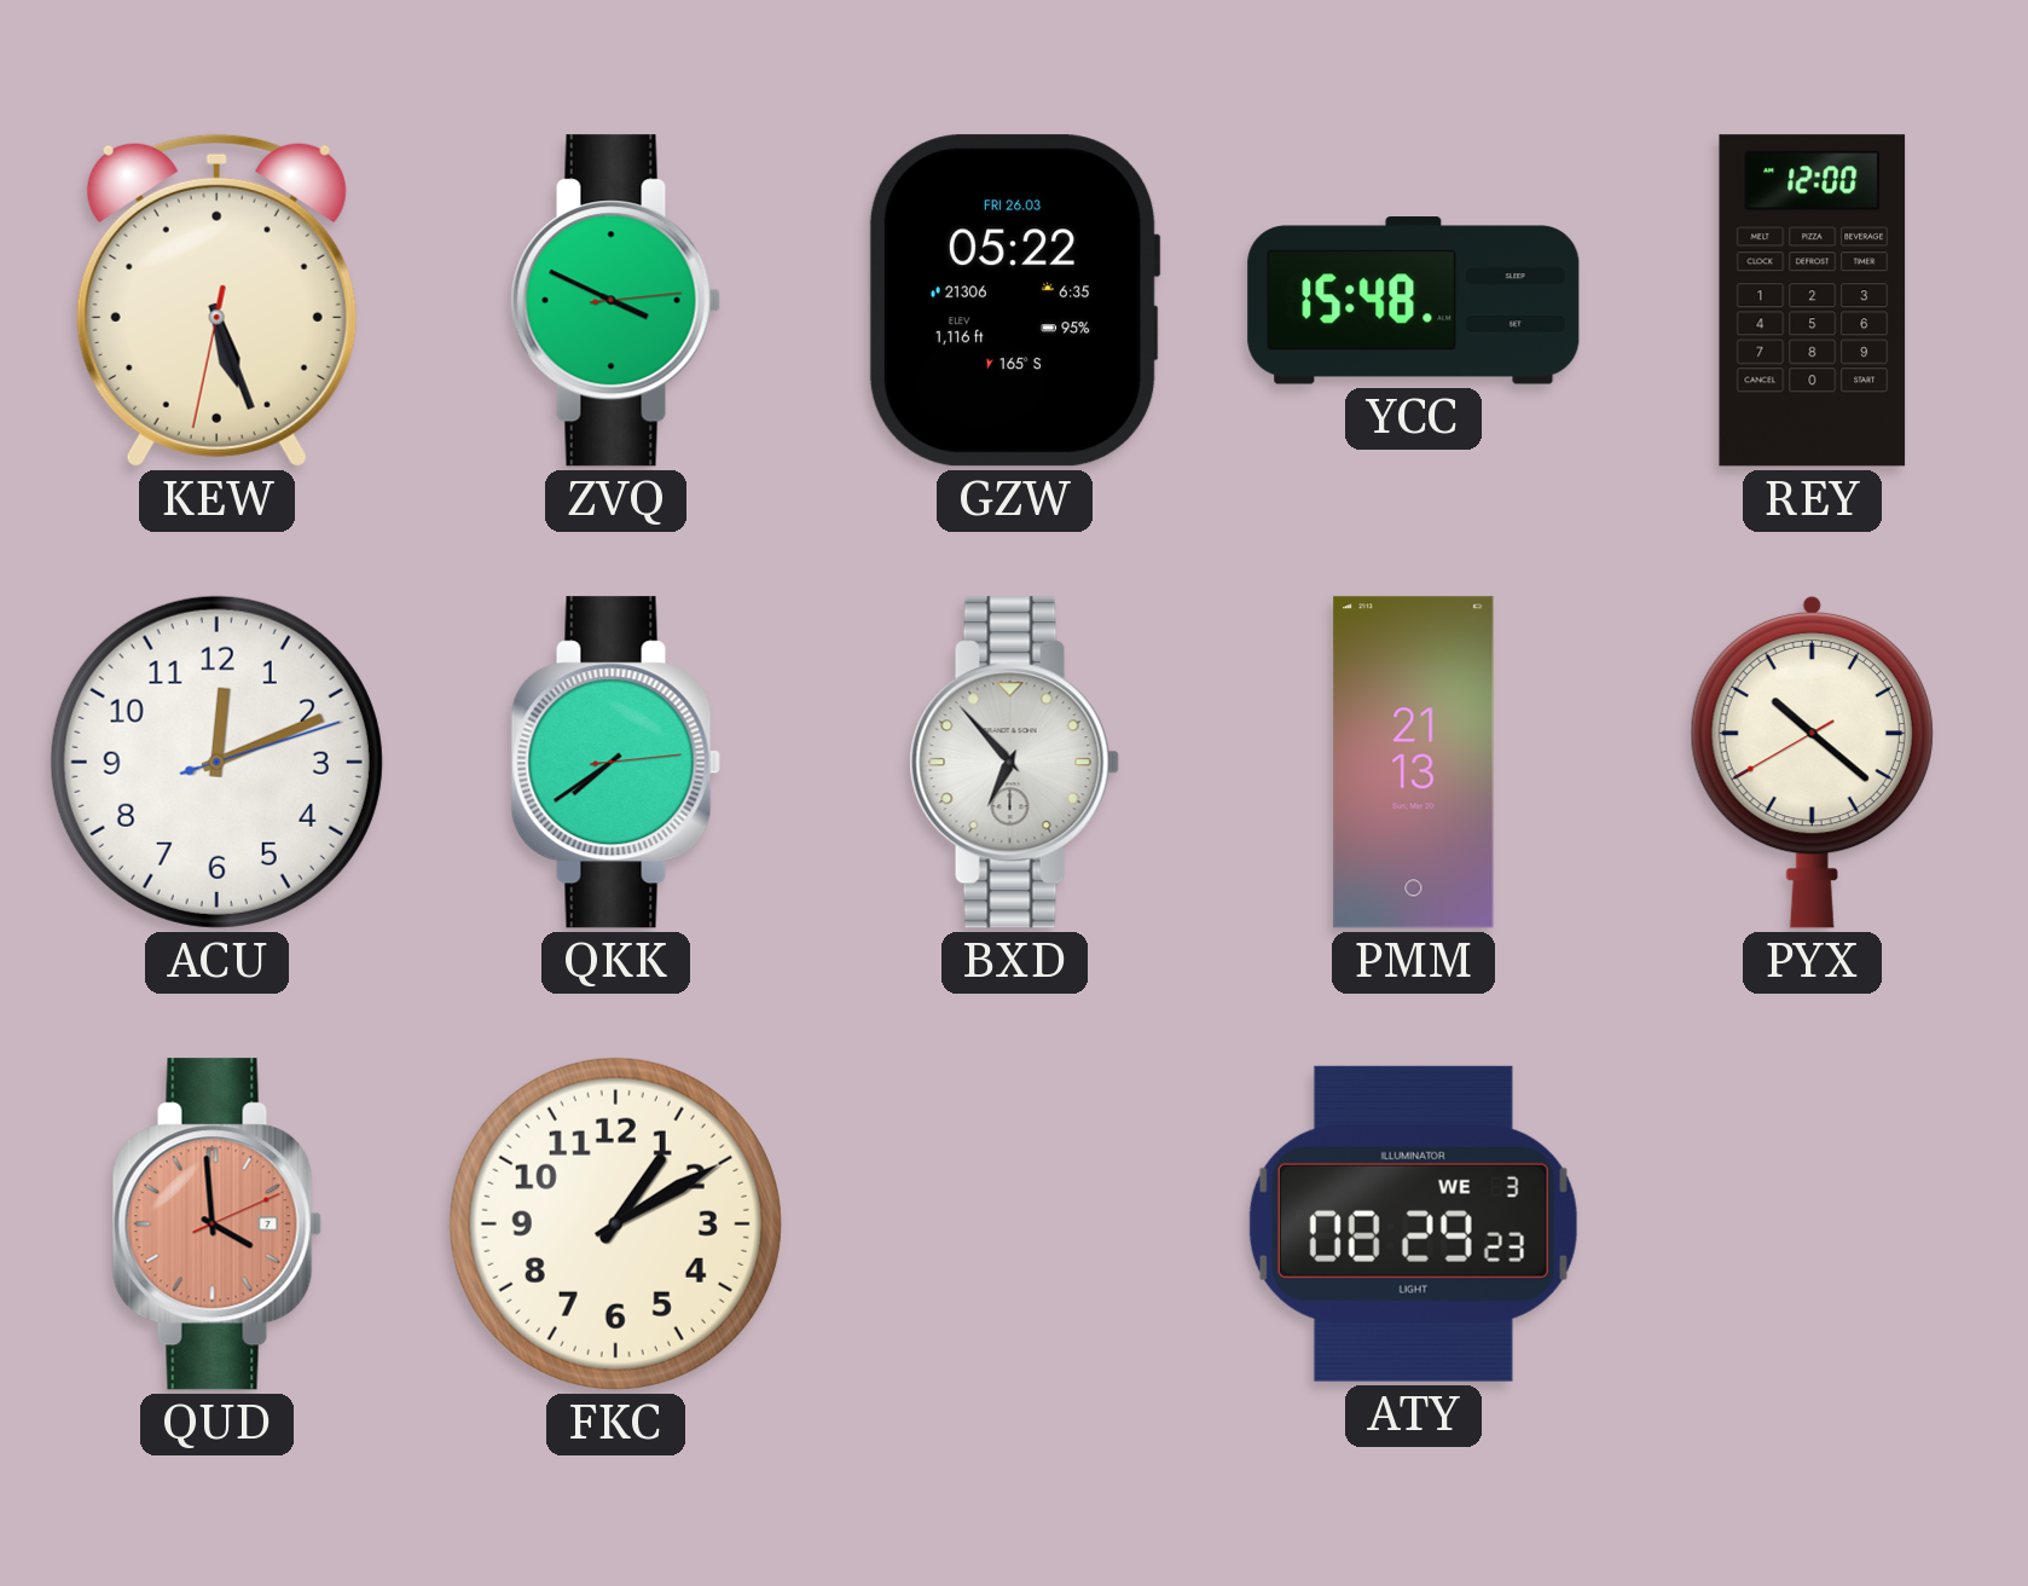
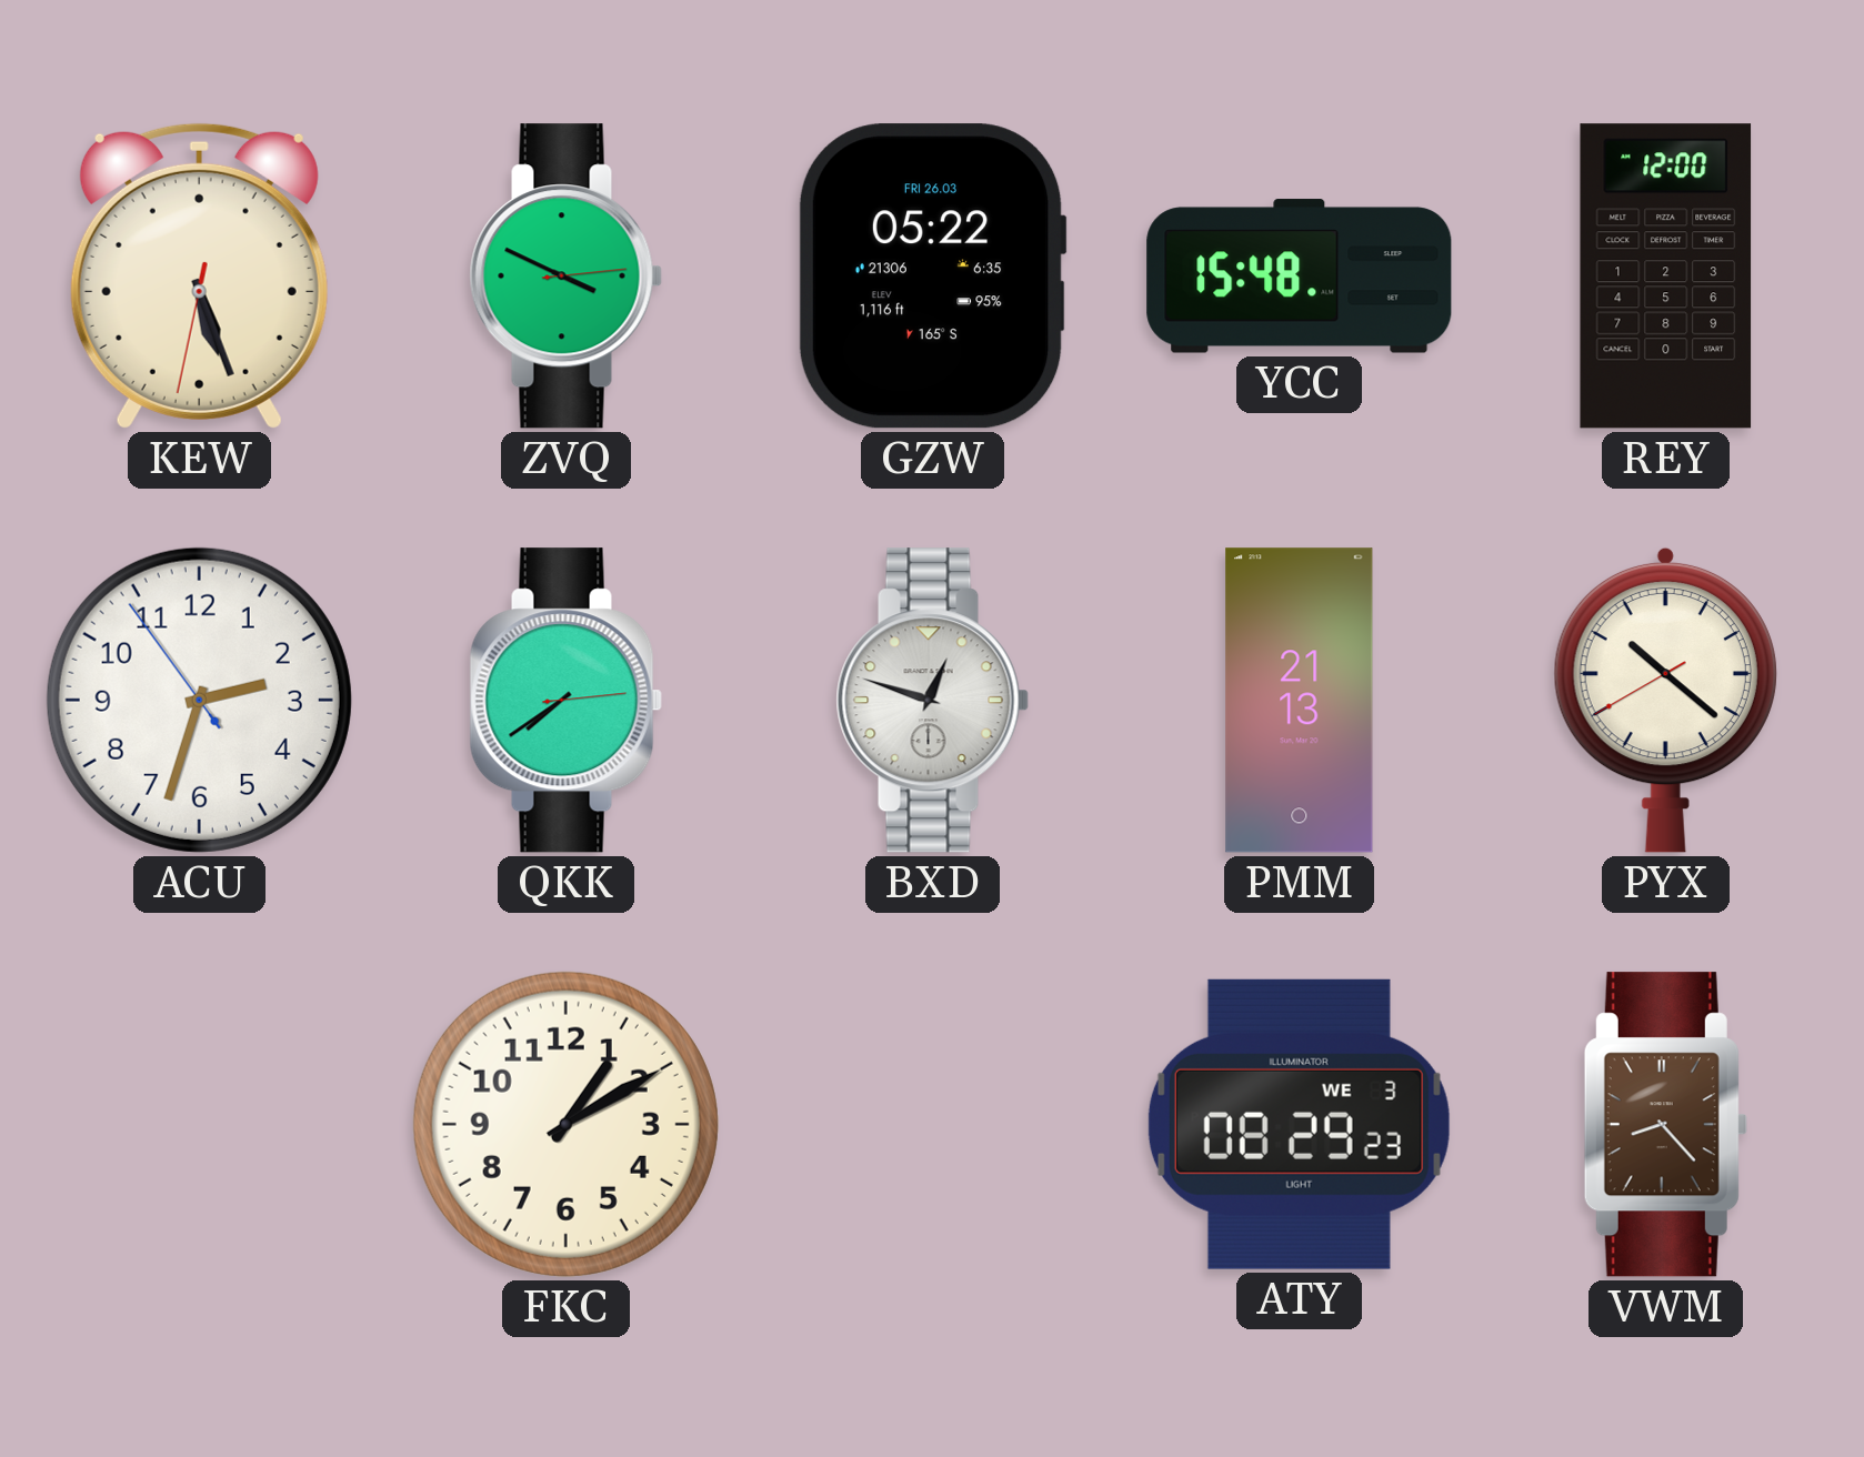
ACU: 12:11 -> 2:32 (199, 700)
BXD: 6:53 -> 12:48 (932, 701)
QUD: 3:59 -> none (216, 1225)
VWM: none -> 8:23 (1665, 1125)
